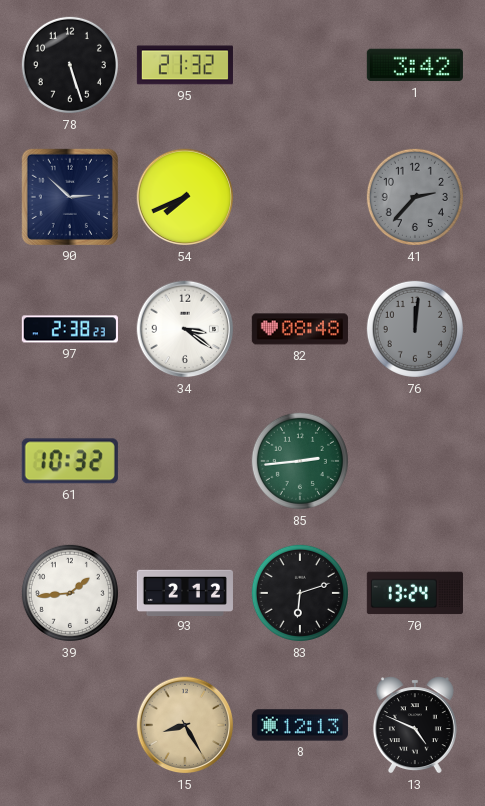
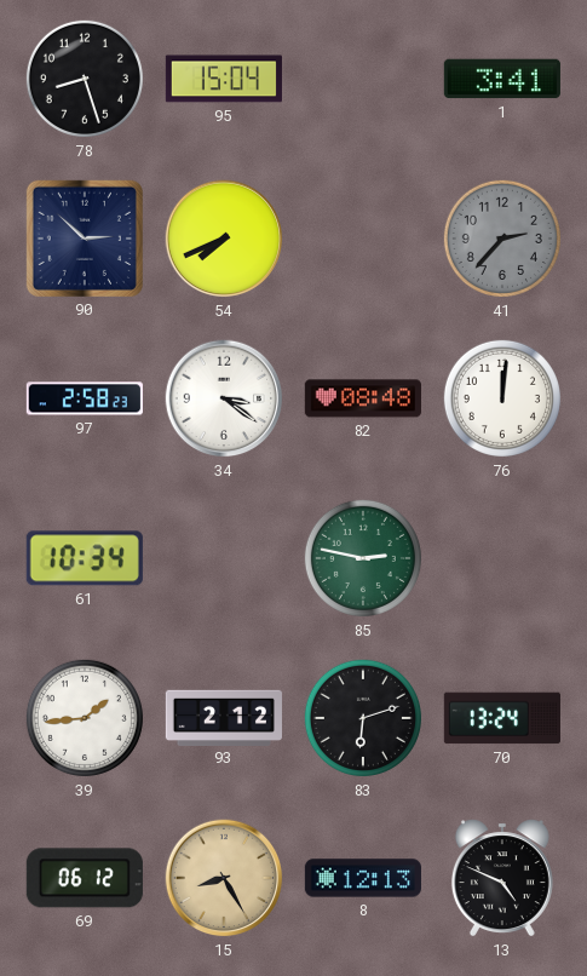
78: 5:27 -> 8:27 (85, 79)
95: 21:32 -> 15:04 (224, 79)
1: 3:42 -> 3:41 (502, 79)
97: 2:38 -> 2:58 (85, 398)
76 dial: grey -> white (502, 398)
61: 10:32 -> 10:34 (85, 558)
85: 2:44 -> 2:47 (363, 558)
69: none -> 06:12 (85, 878)
